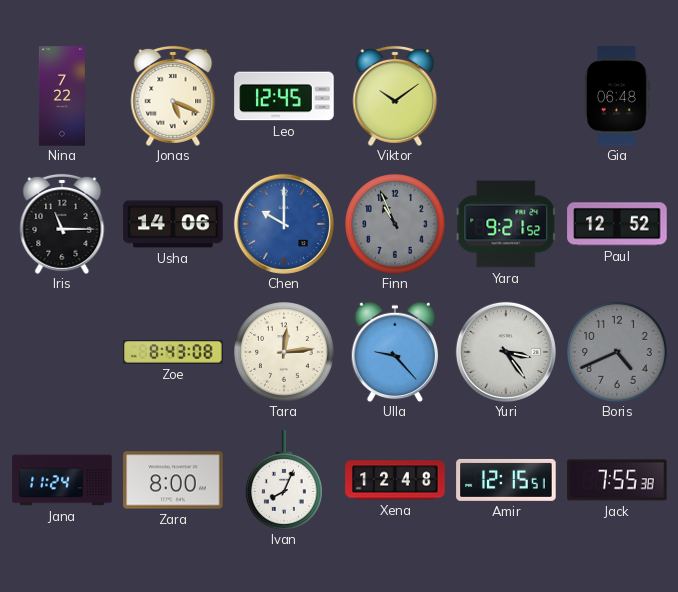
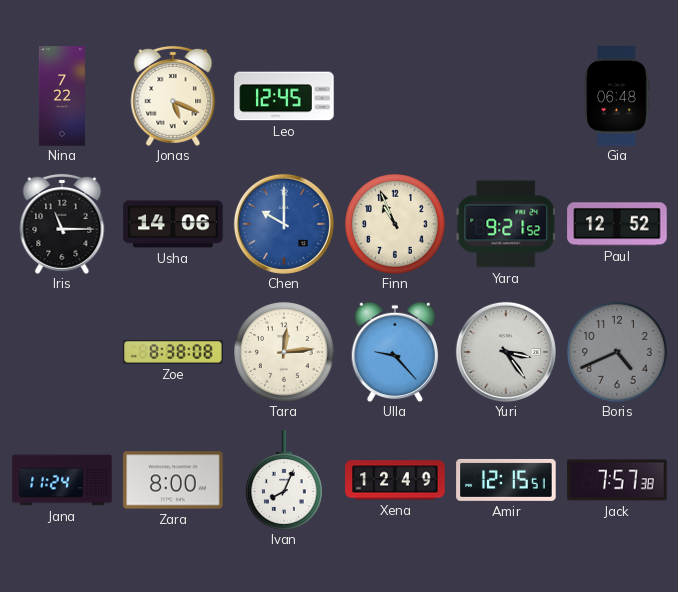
Viktor: 10:09 -> none (395, 96)
Finn dial: grey -> cream (396, 225)
Zoe: 8:43 -> 8:38 (173, 352)
Xena: 12:48 -> 12:49 (395, 480)
Jack: 7:55 -> 7:57 (617, 480)
